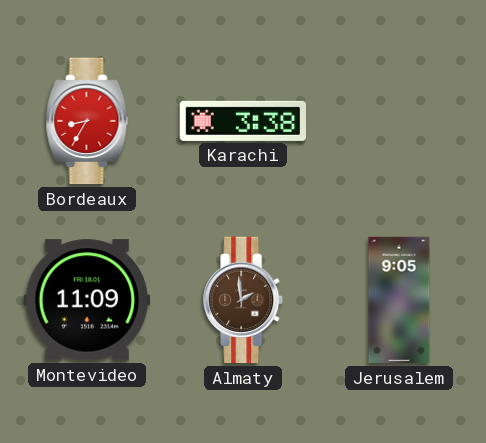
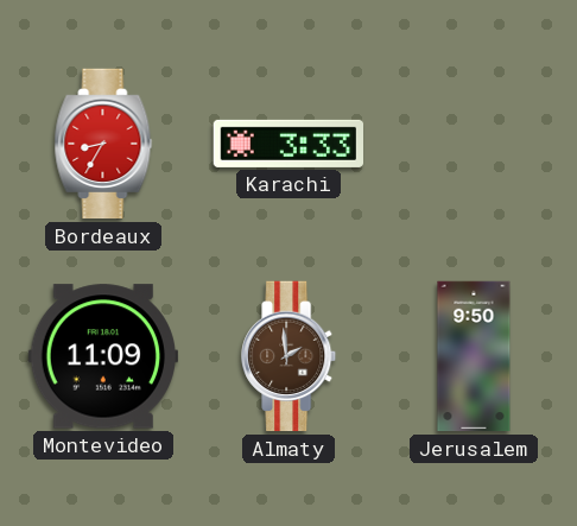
Karachi: 3:38 -> 3:33 (288, 144)
Jerusalem: 9:05 -> 9:50 (474, 356)
